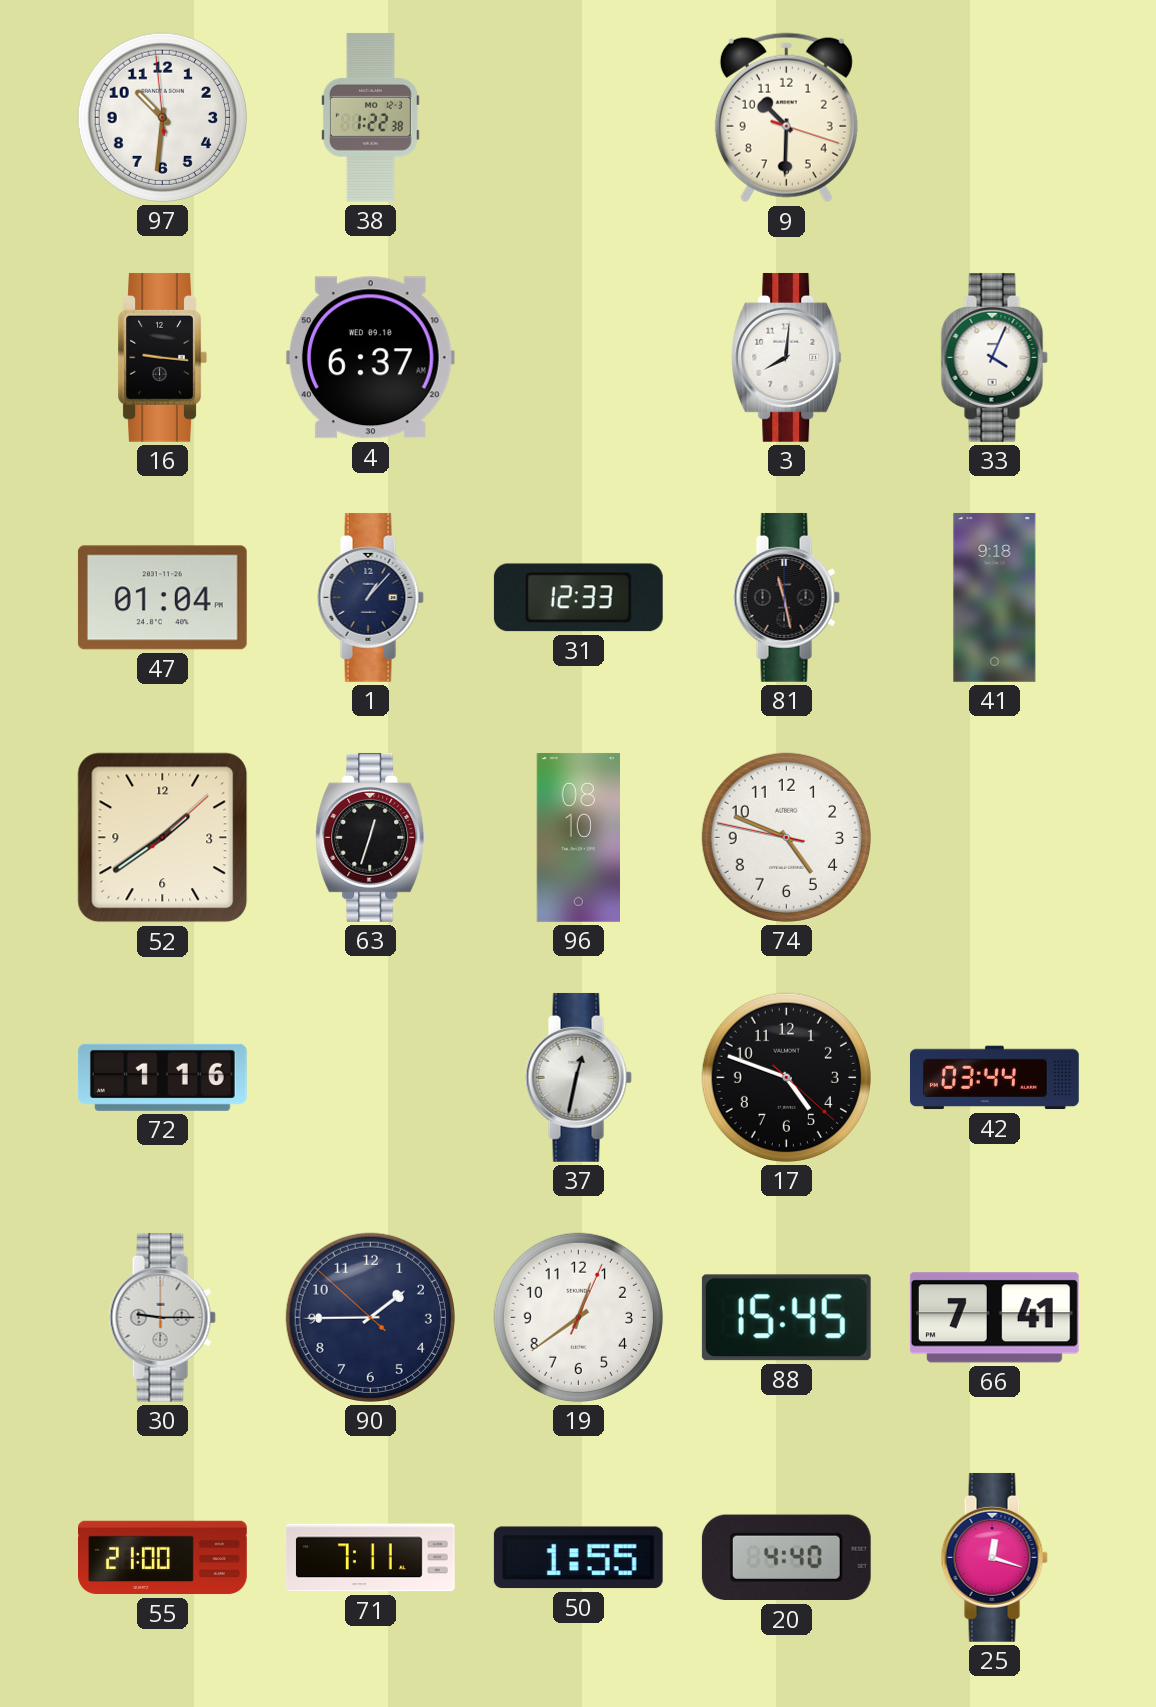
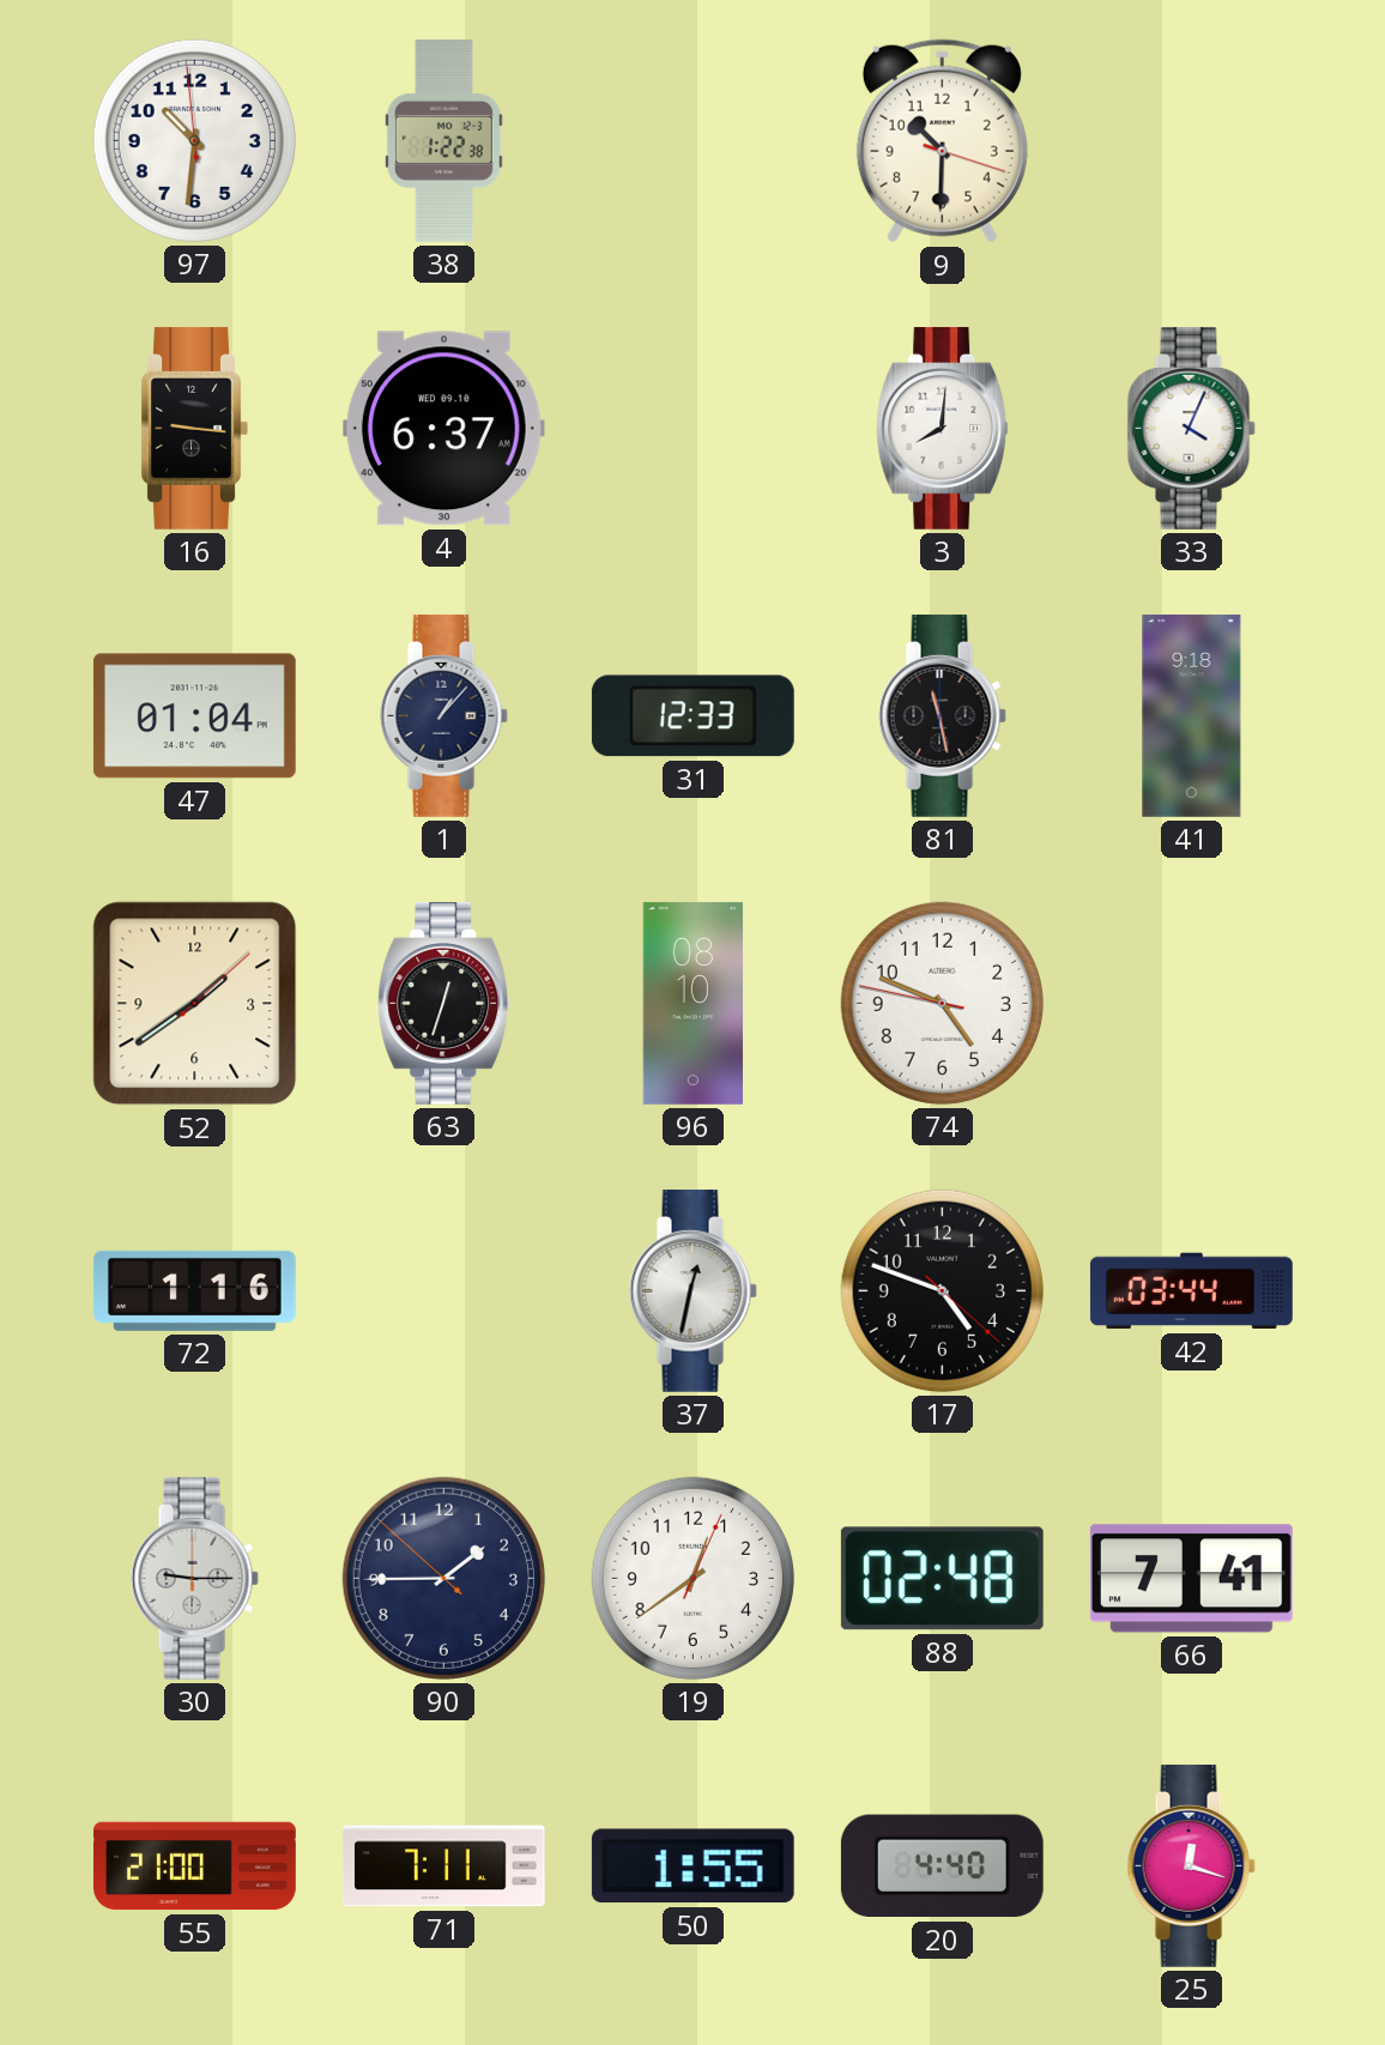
88: 15:45 -> 02:48 (942, 1579)
